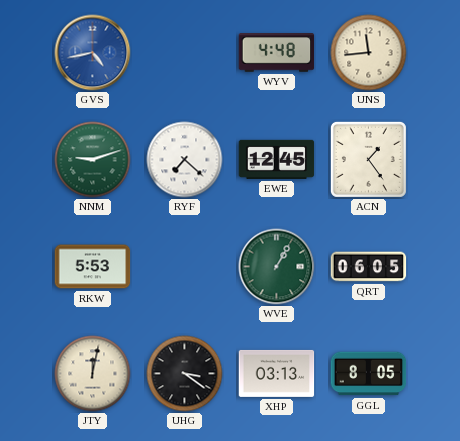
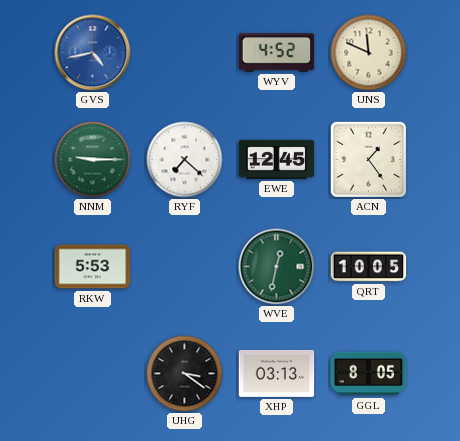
WYV: 4:48 -> 4:52 (277, 53)
UNS: 11:44 -> 11:49 (369, 53)
NNM: 9:12 -> 9:15 (93, 160)
WVE: 1:05 -> 12:32 (277, 267)
QRT: 06:05 -> 10:05 (369, 267)
JTY: 12:02 -> none (93, 374)
